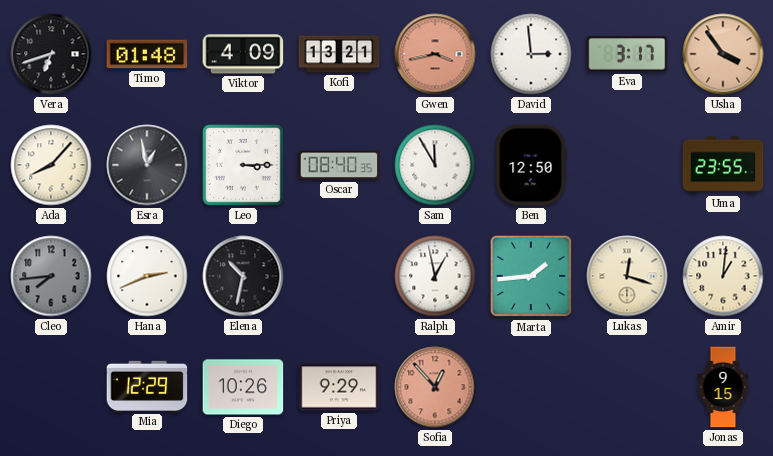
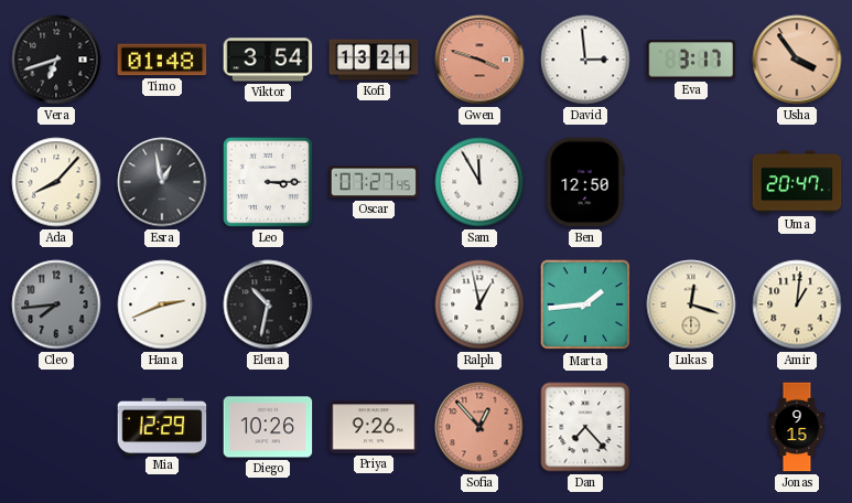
Viktor: 4:09 -> 3:54 (268, 60)
Gwen: 3:43 -> 3:48 (479, 60)
Oscar: 08:40 -> 07:27 (374, 182)
Uma: 23:55 -> 20:47 (797, 182)
Priya: 9:29 -> 9:26 (374, 427)
Dan: none -> 7:23 (585, 427)
